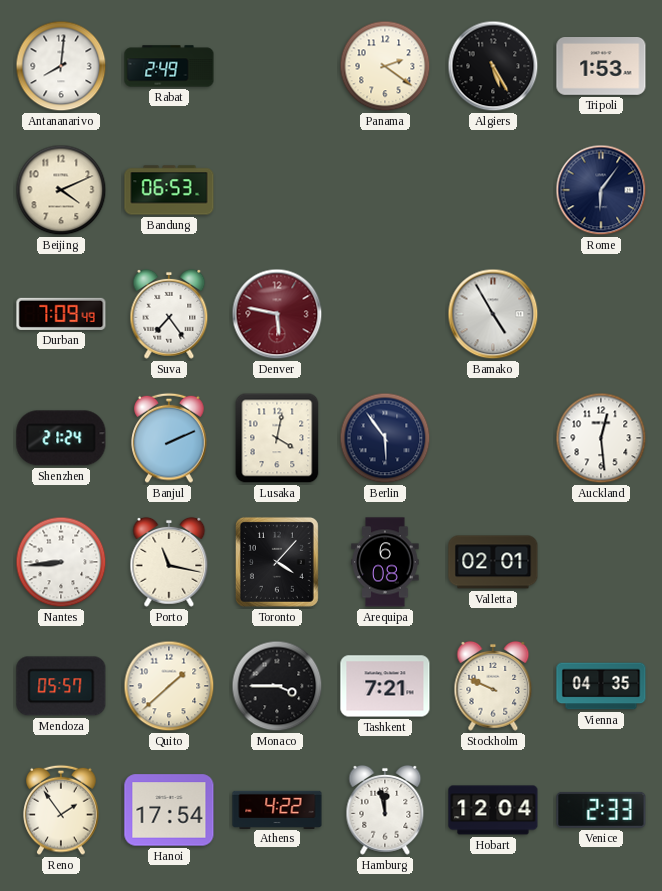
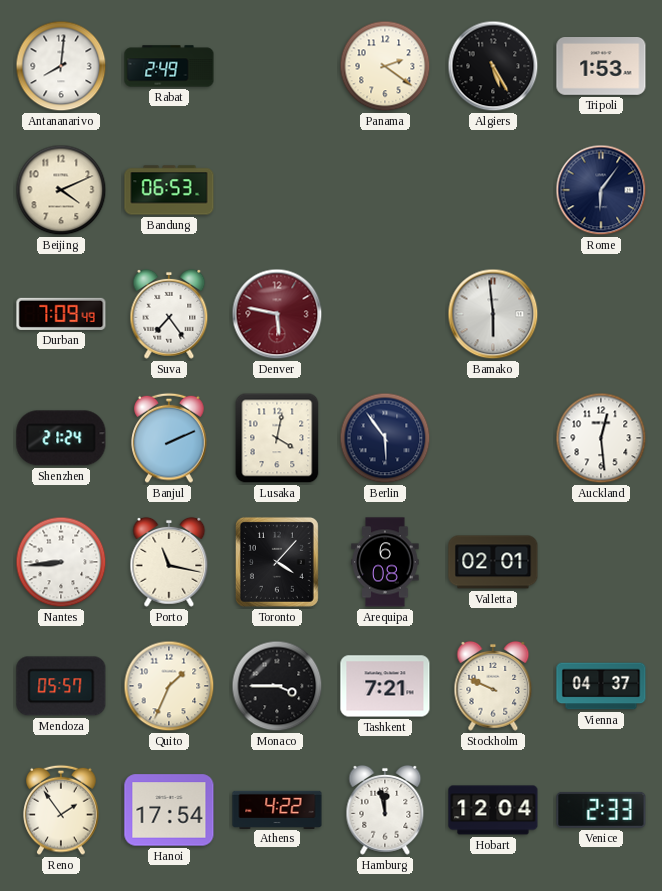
Bamako: 4:55 -> 5:59 (493, 314)
Quito: 1:38 -> 1:34 (169, 686)
Vienna: 04:35 -> 04:37 (601, 686)
